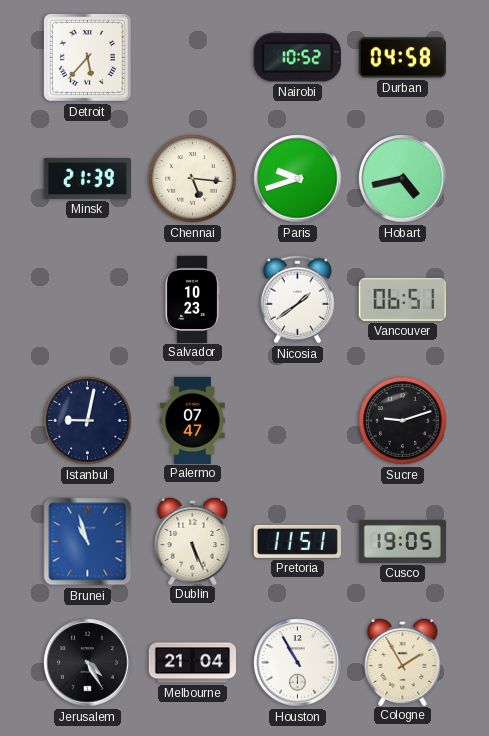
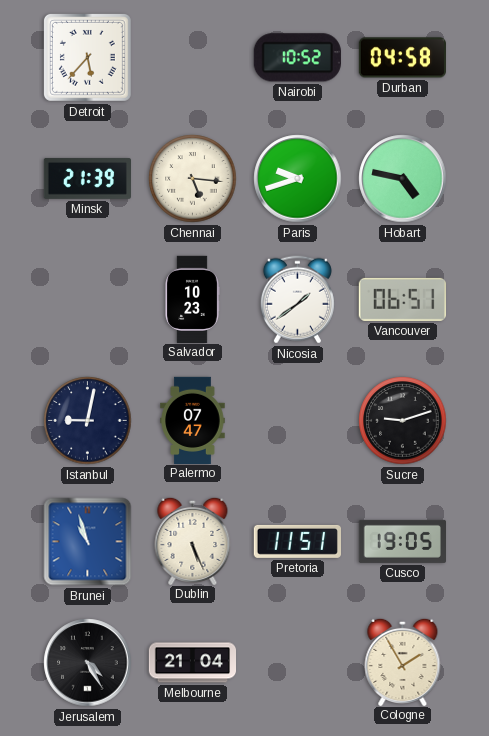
Hobart: 4:43 -> 4:47 (403, 179)
Houston: 10:55 -> none (298, 663)
